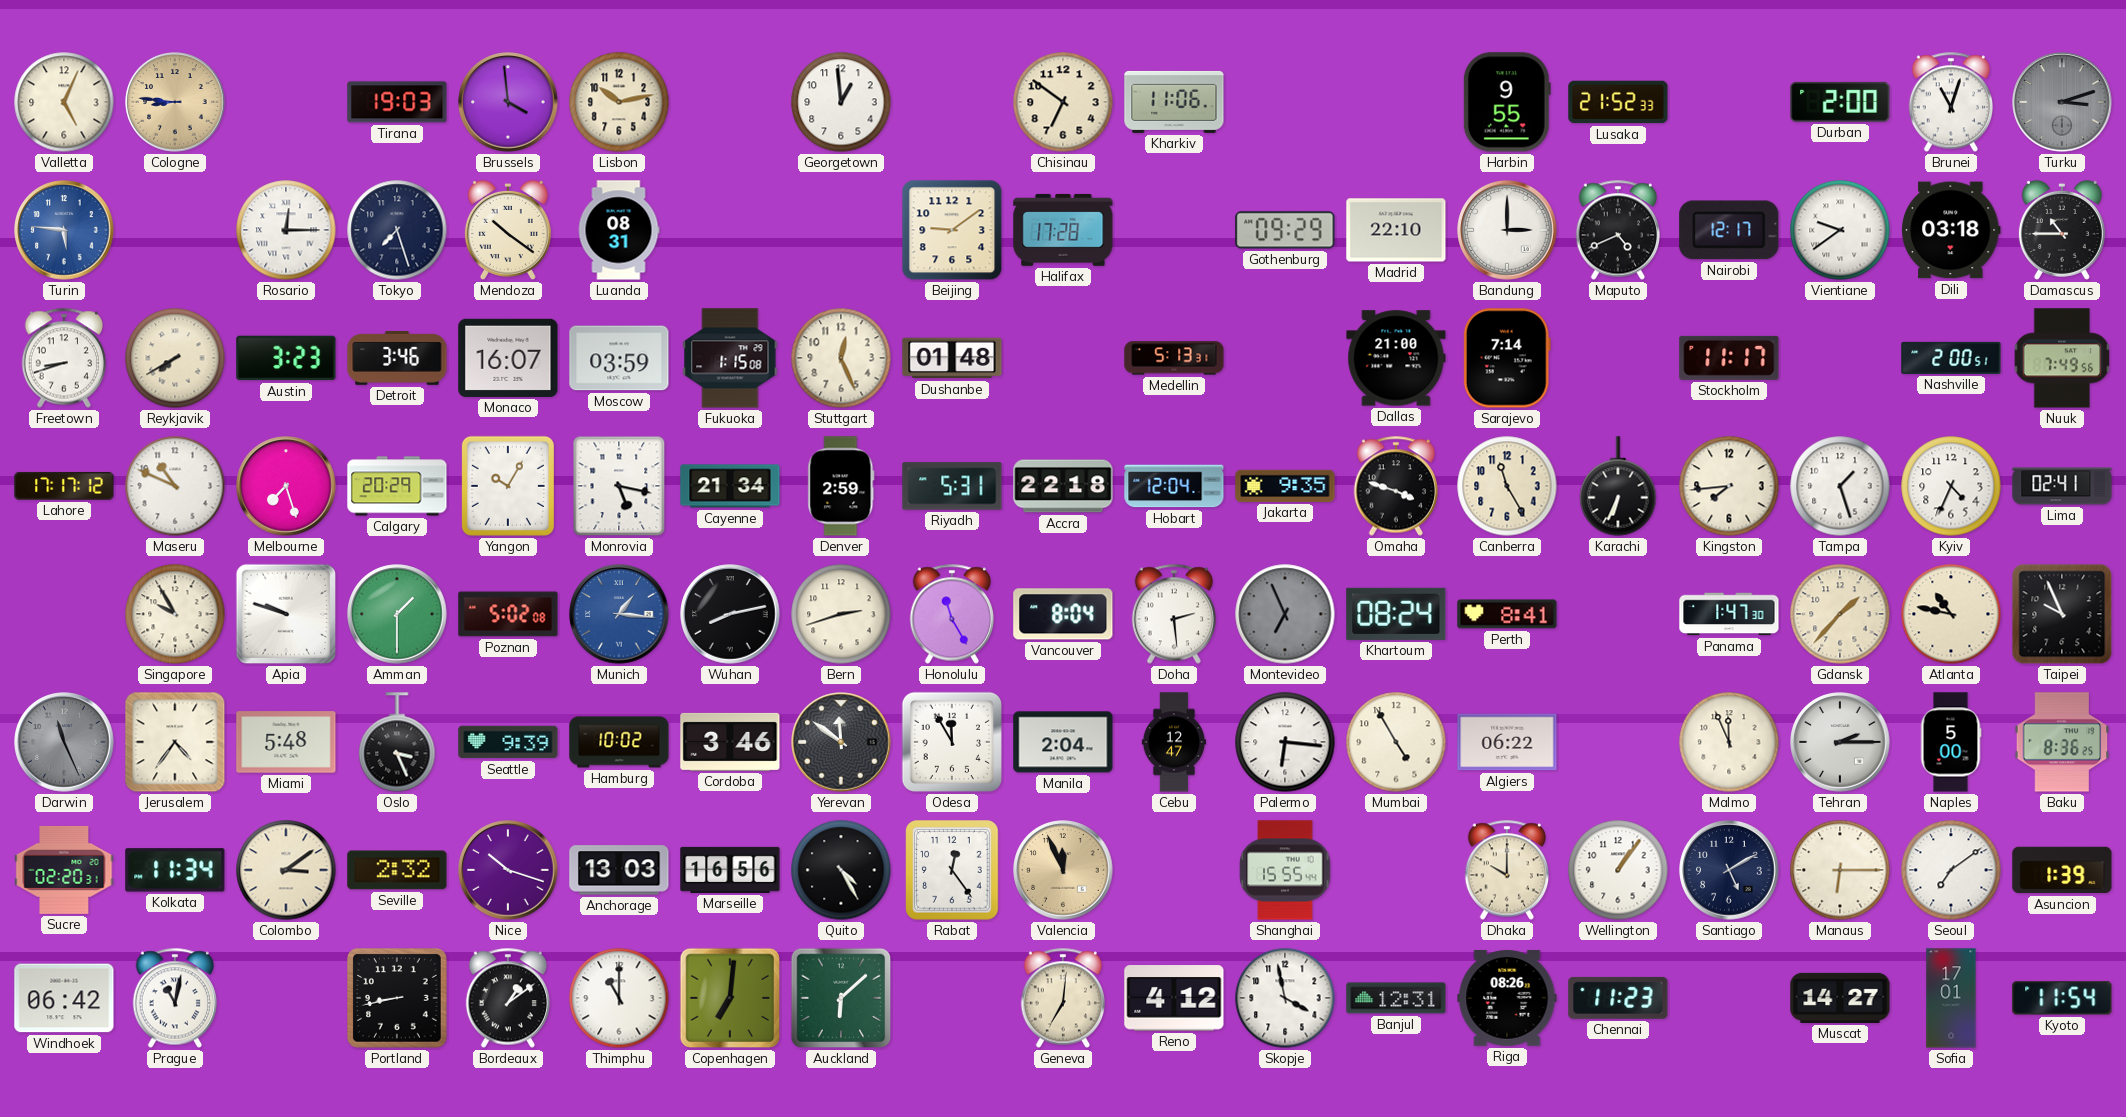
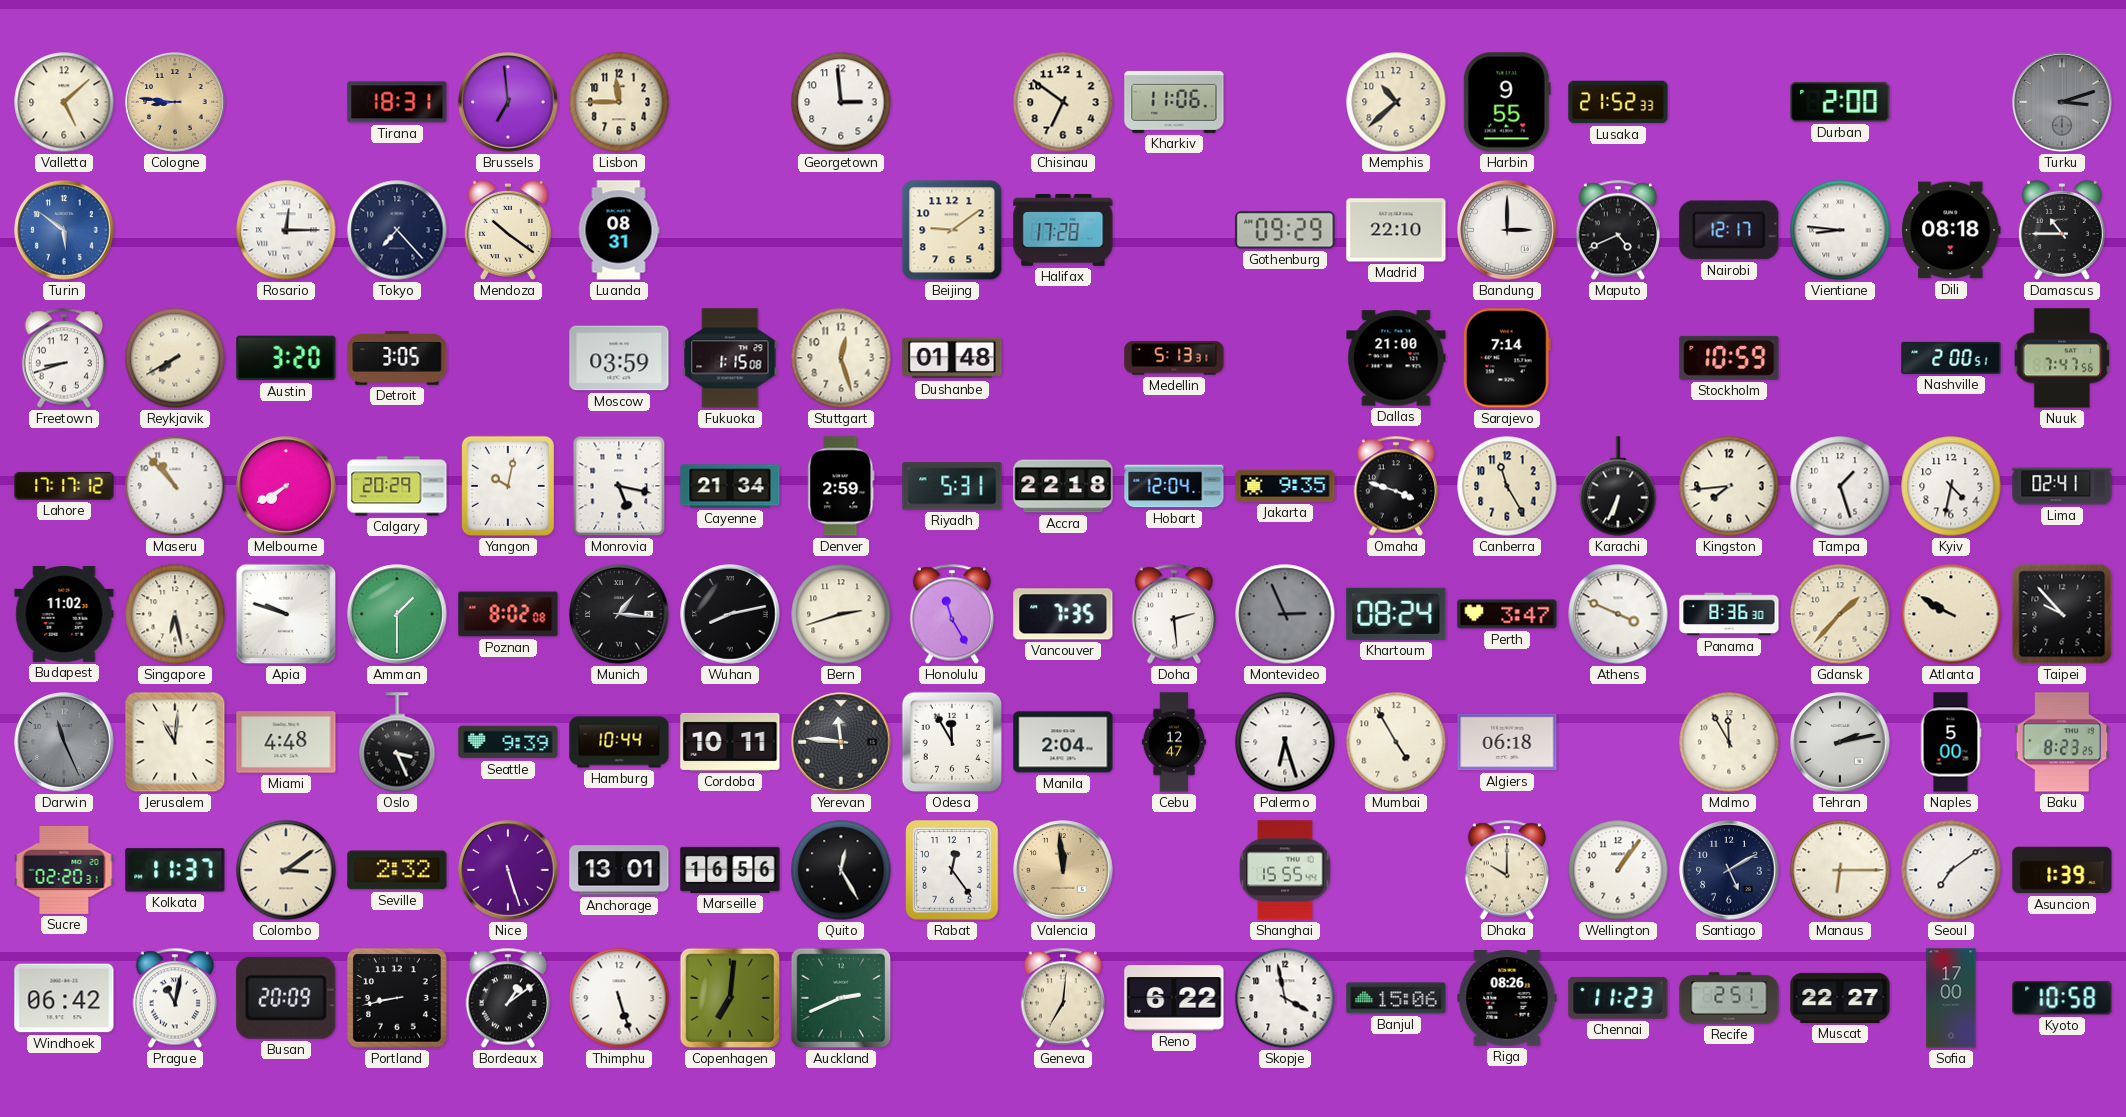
Valletta: 5:04 -> 5:08 (64, 102)
Tirana: 19:03 -> 18:31 (397, 102)
Brussels: 3:59 -> 6:59 (508, 102)
Lisbon: 10:13 -> 11:45 (619, 102)
Georgetown: 12:59 -> 2:59 (841, 102)
Memphis: none -> 10:38 (1396, 102)
Brunei: 11:03 -> none (1950, 102)
Turin: 5:46 -> 5:51 (64, 230)
Tokyo: 7:27 -> 7:23 (397, 230)
Vientiane: 9:39 -> 8:46 (1840, 230)
Dili: 03:18 -> 08:18 (1951, 230)
Austin: 3:23 -> 3:20 (286, 358)
Detroit: 3:46 -> 3:05 (397, 359)
Monaco: 16:07 -> none (508, 358)
Stuttgart: 12:26 -> 12:27 (841, 358)
Stockholm: 11:17 -> 10:59 (1729, 358)
Nuuk: 7:49 -> 7:47 (2062, 358)
Maseru: 10:49 -> 10:53 (175, 486)
Melbourne: 7:27 -> 7:40 (286, 486)
Yangon: 10:05 -> 10:02 (508, 486)
Kyiv: 4:34 -> 4:32 (1951, 486)
Budapest: none -> 11:02 (64, 615)
Singapore: 9:55 -> 6:28 (175, 614)
Poznan: 5:02 -> 8:02 (508, 614)
Munich dial: blue -> black (619, 614)
Vancouver: 8:04 -> 7:35 (1063, 614)
Montevideo: 6:56 -> 2:56 (1285, 614)
Perth: 8:41 -> 3:47 (1507, 614)
Athens: none -> 3:49 (1618, 614)
Panama: 1:47 -> 8:36 (1729, 614)
Atlanta: 10:47 -> 9:50 (1951, 614)
Taipei: 9:56 -> 9:53 (2062, 614)
Jerusalem: 4:36 -> 11:01 (175, 742)
Miami: 5:48 -> 4:48 (286, 742)
Hamburg: 10:02 -> 10:44 (619, 742)
Cordoba: 3:46 -> 10:11 (730, 742)
Yerevan: 11:51 -> 11:46 (841, 742)
Palermo: 6:16 -> 6:27 (1285, 742)
Algiers: 06:22 -> 06:18 (1507, 742)
Malmo: 11:56 -> 11:55 (1729, 742)
Tehran: 2:15 -> 2:13 (1840, 742)
Baku: 8:36 -> 8:23 (2062, 742)
Kolkata: 11:34 -> 11:37 (175, 870)
Nice: 10:18 -> 5:27 (508, 870)
Anchorage: 13:03 -> 13:01 (619, 870)
Quito: 4:25 -> 12:25 (841, 870)
Valencia: 11:56 -> 11:59 (1063, 870)
Busan: none -> 20:09 (286, 998)
Thimphu: 11:00 -> 5:27 (619, 998)
Auckland: 6:08 -> 2:41 (841, 998)
Reno: 4:12 -> 6:22 (1174, 998)
Banjul: 12:31 -> 15:06 (1396, 998)
Recife: none -> 2:51 (1729, 998)
Muscat: 14:27 -> 22:27 (1840, 998)
Sofia: 17:01 -> 17:00 (1951, 998)
Kyoto: 11:54 -> 10:58 (2062, 998)
